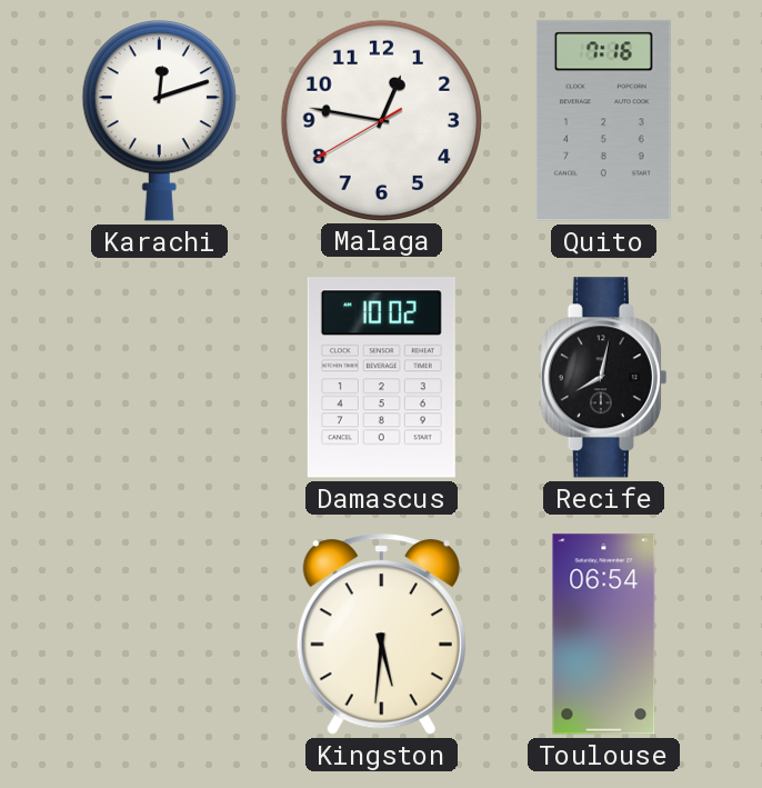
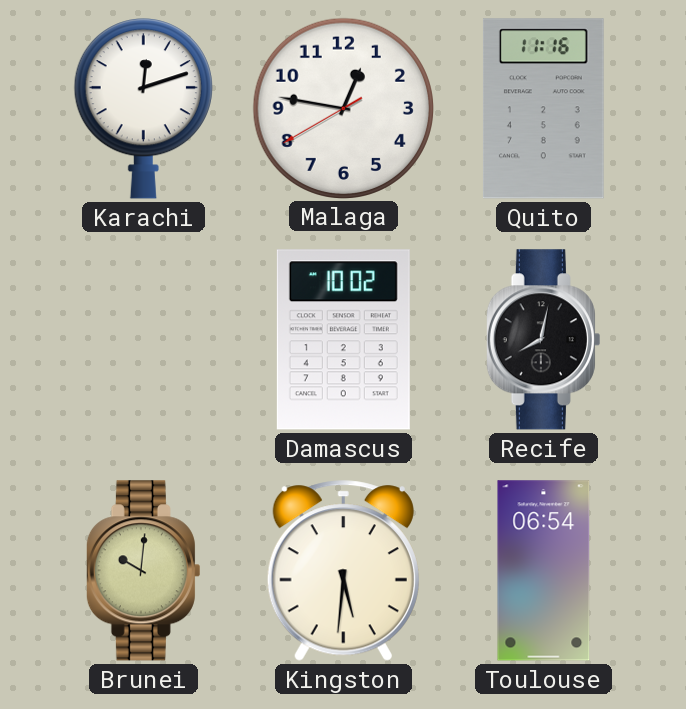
Quito: 7:16 -> 11:16 (543, 109)
Brunei: none -> 10:01 (143, 571)
